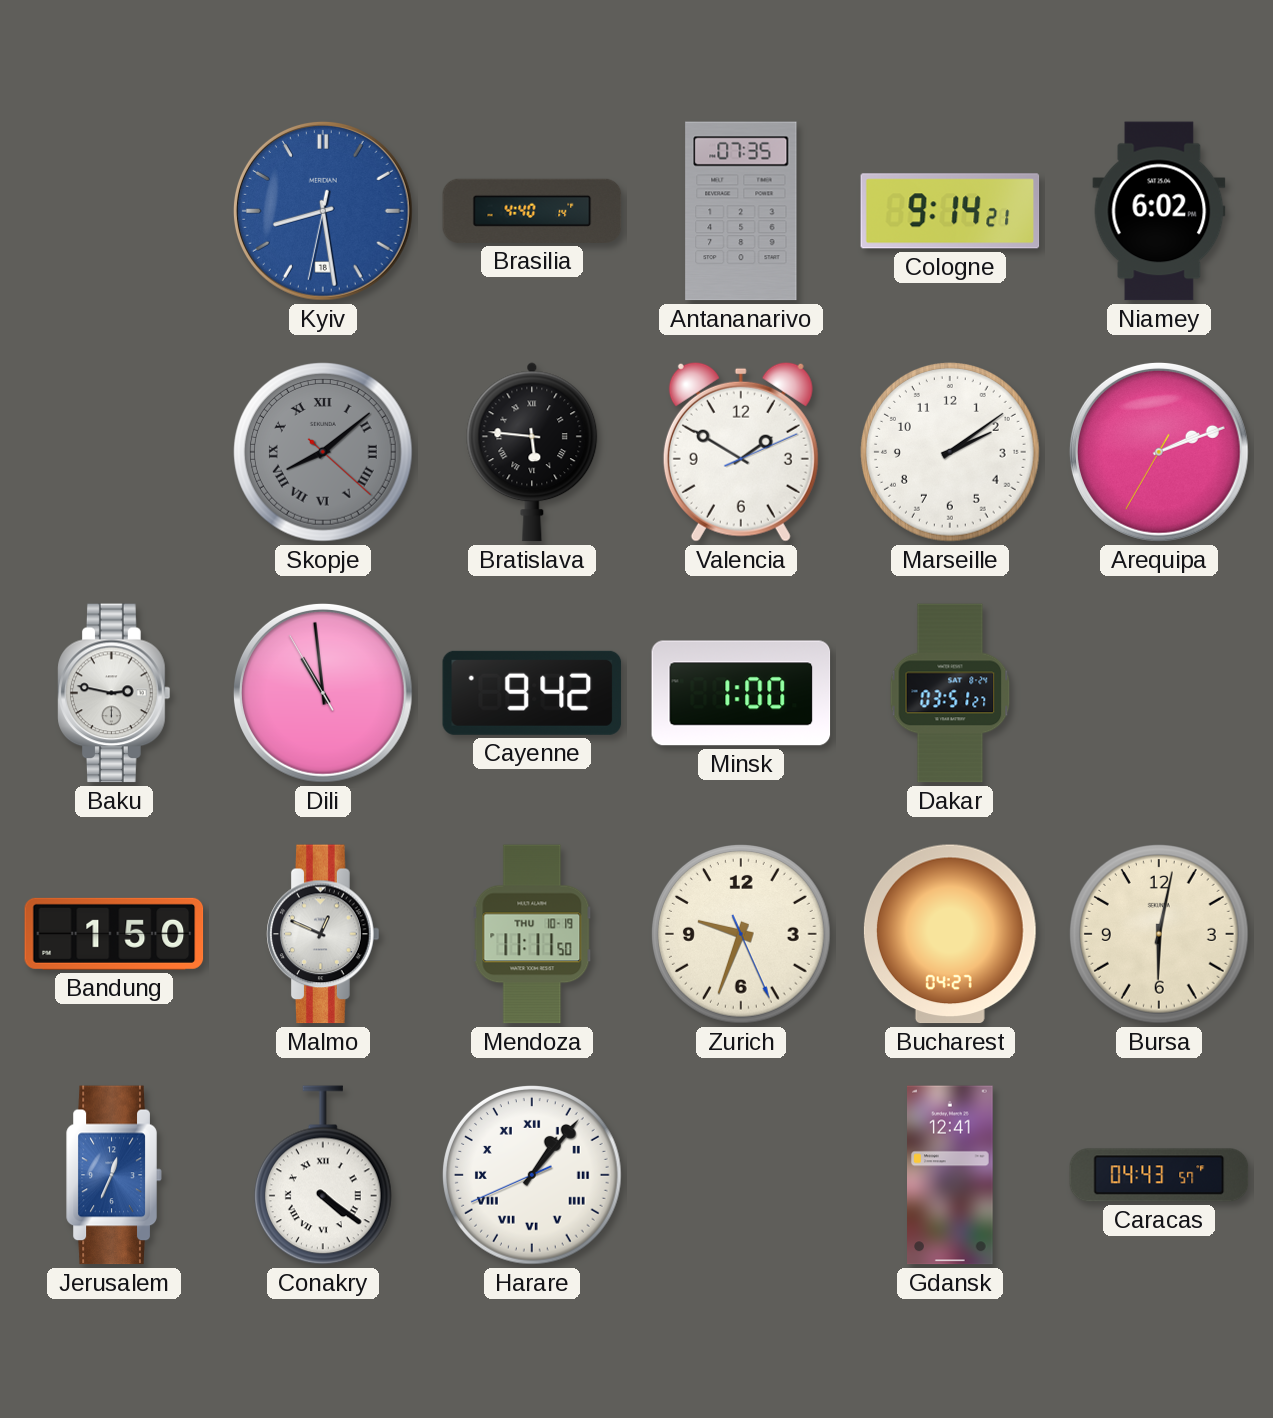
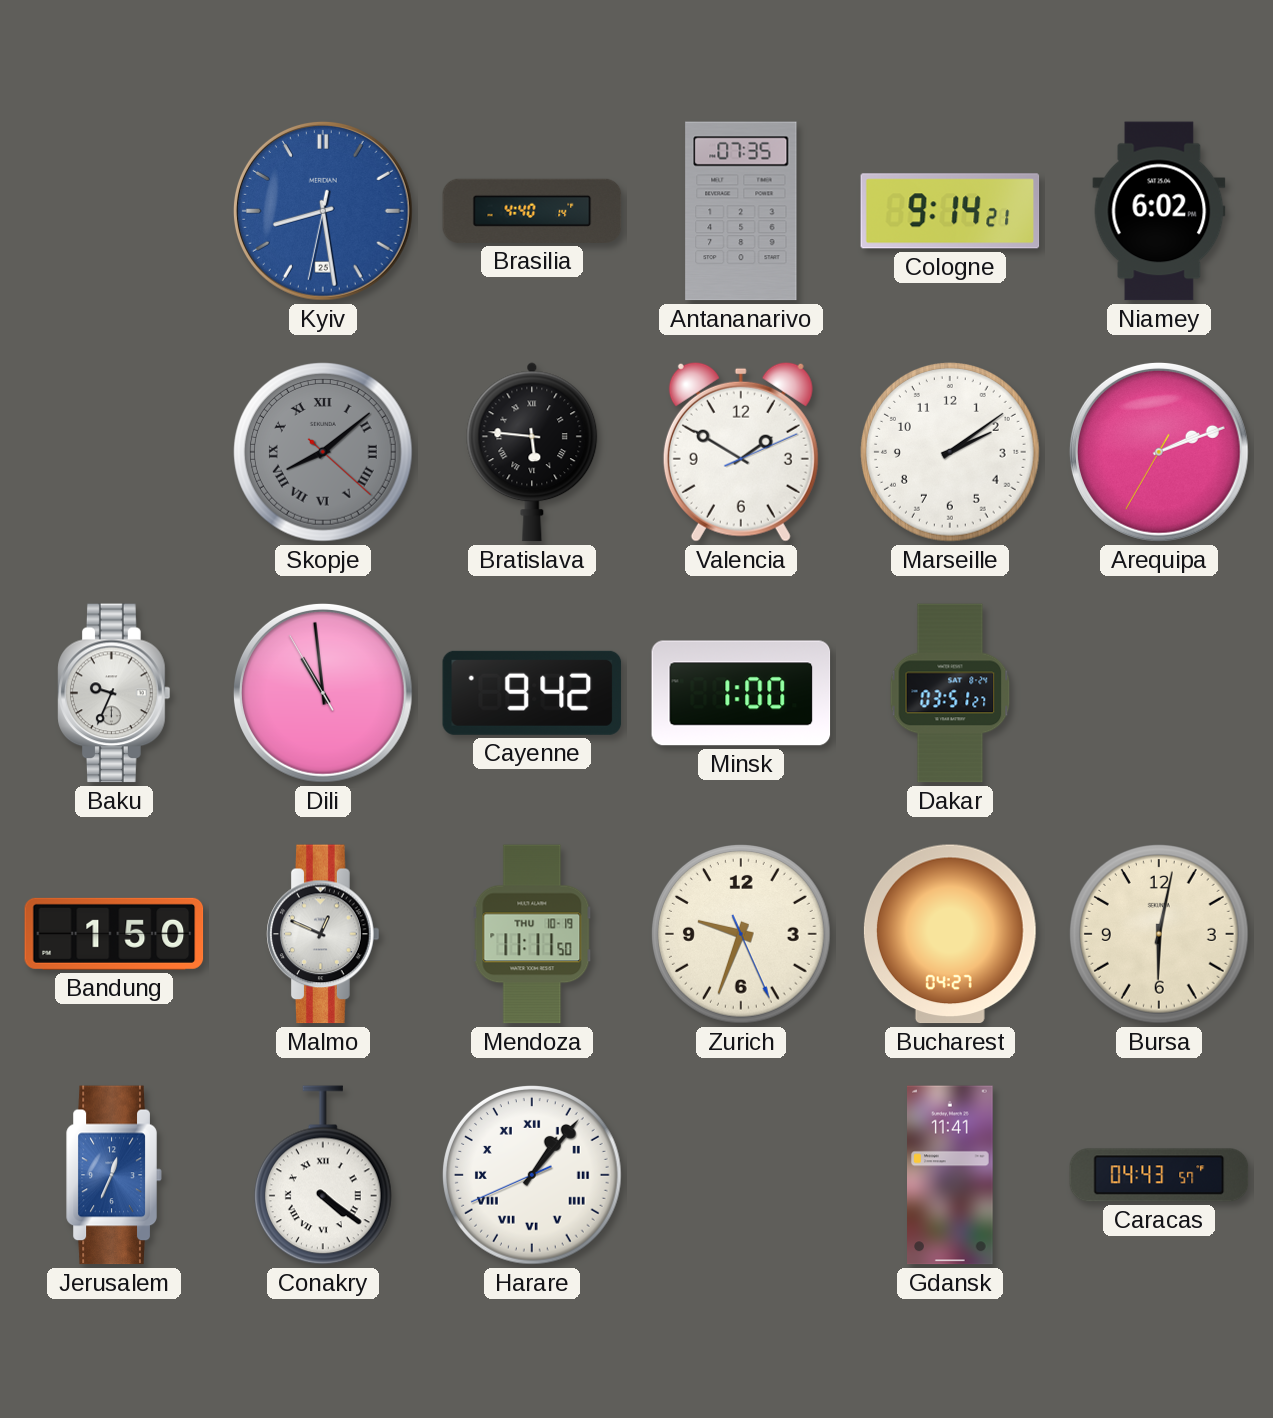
Kyiv date: 18 -> 25 (323, 211)
Baku: 2:47 -> 9:34 (114, 693)
Gdansk: 12:41 -> 11:41 (950, 1175)
